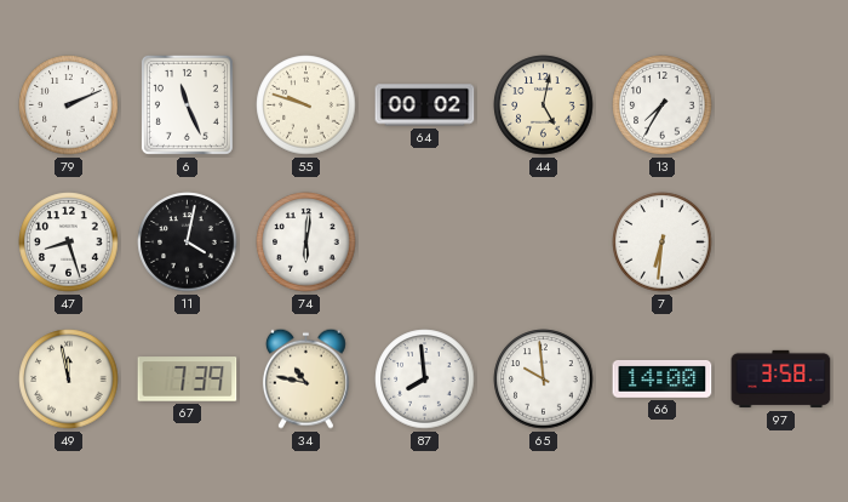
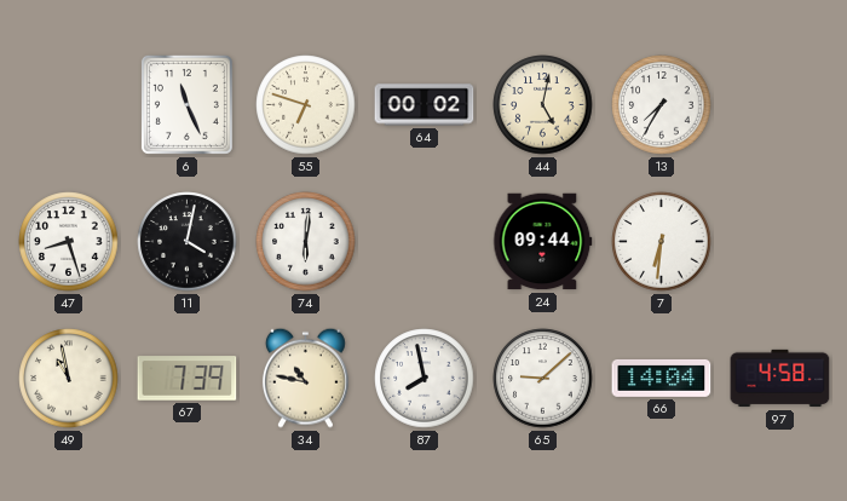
79: 2:11 -> none (69, 105)
55: 9:48 -> 6:48 (306, 105)
24: none -> 09:44 (543, 242)
49: 11:58 -> 10:58 (69, 379)
87: 7:59 -> 7:58 (425, 379)
65: 9:59 -> 9:08 (543, 379)
66: 14:00 -> 14:04 (662, 378)
97: 3:58 -> 4:58 (780, 379)
